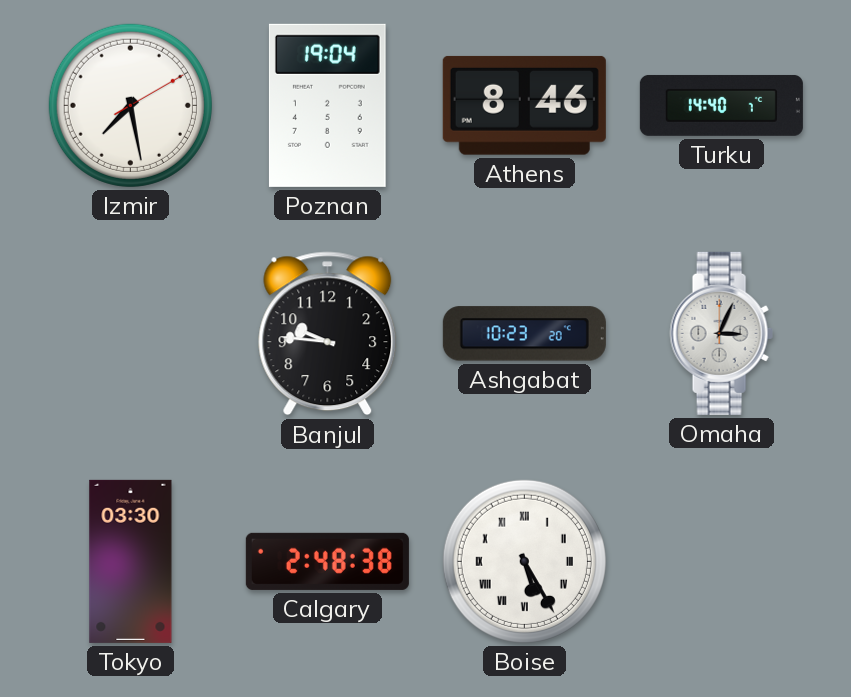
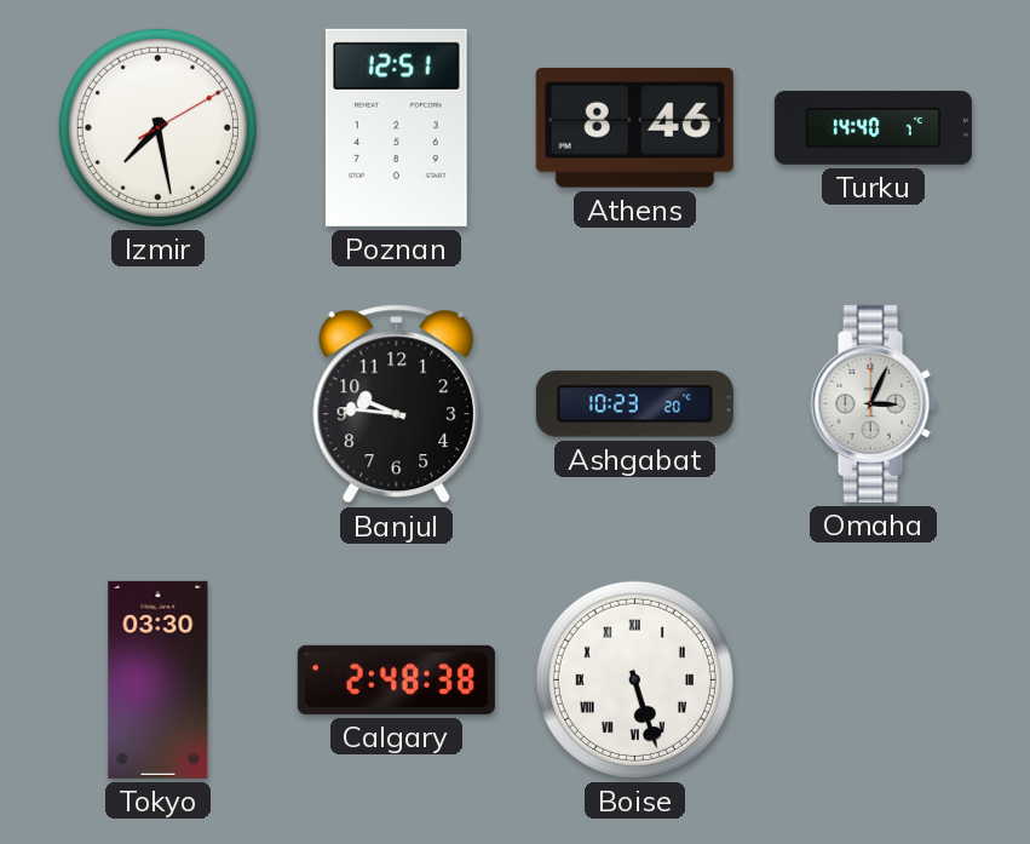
Poznan: 19:04 -> 12:51 (396, 127)
Boise: 5:25 -> 5:27 (634, 679)
